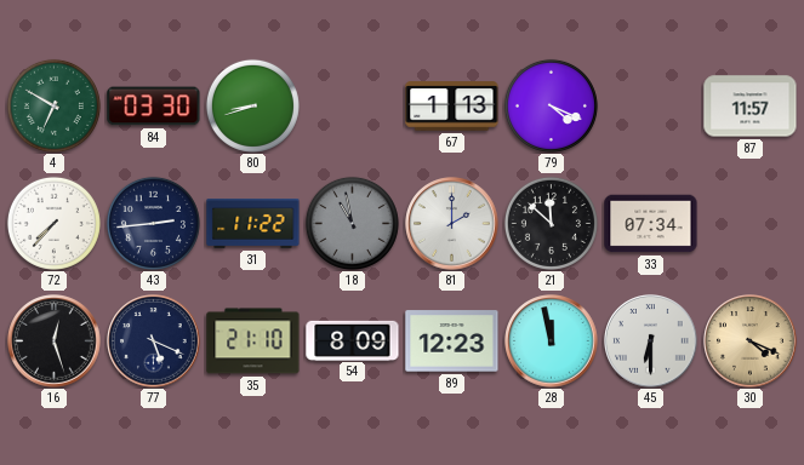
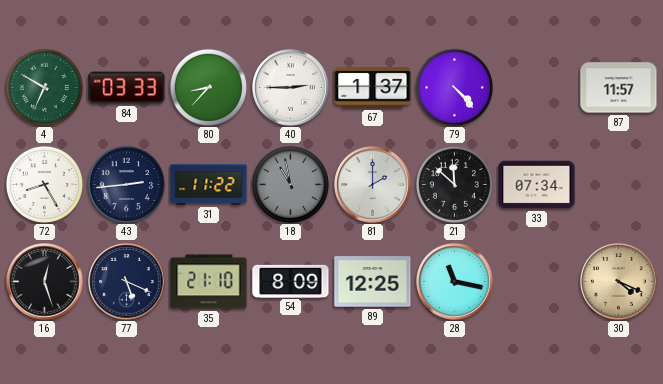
84: 03:30 -> 03:33 (127, 88)
80: 8:42 -> 8:37 (208, 87)
40: none -> 2:45 (291, 88)
67: 1:13 -> 1:37 (373, 88)
79: 4:19 -> 4:23 (454, 87)
72: 7:37 -> 8:25 (44, 184)
89: 12:23 -> 12:25 (373, 282)
28: 11:58 -> 11:17 (455, 282)
45: 6:30 -> none (651, 341)
